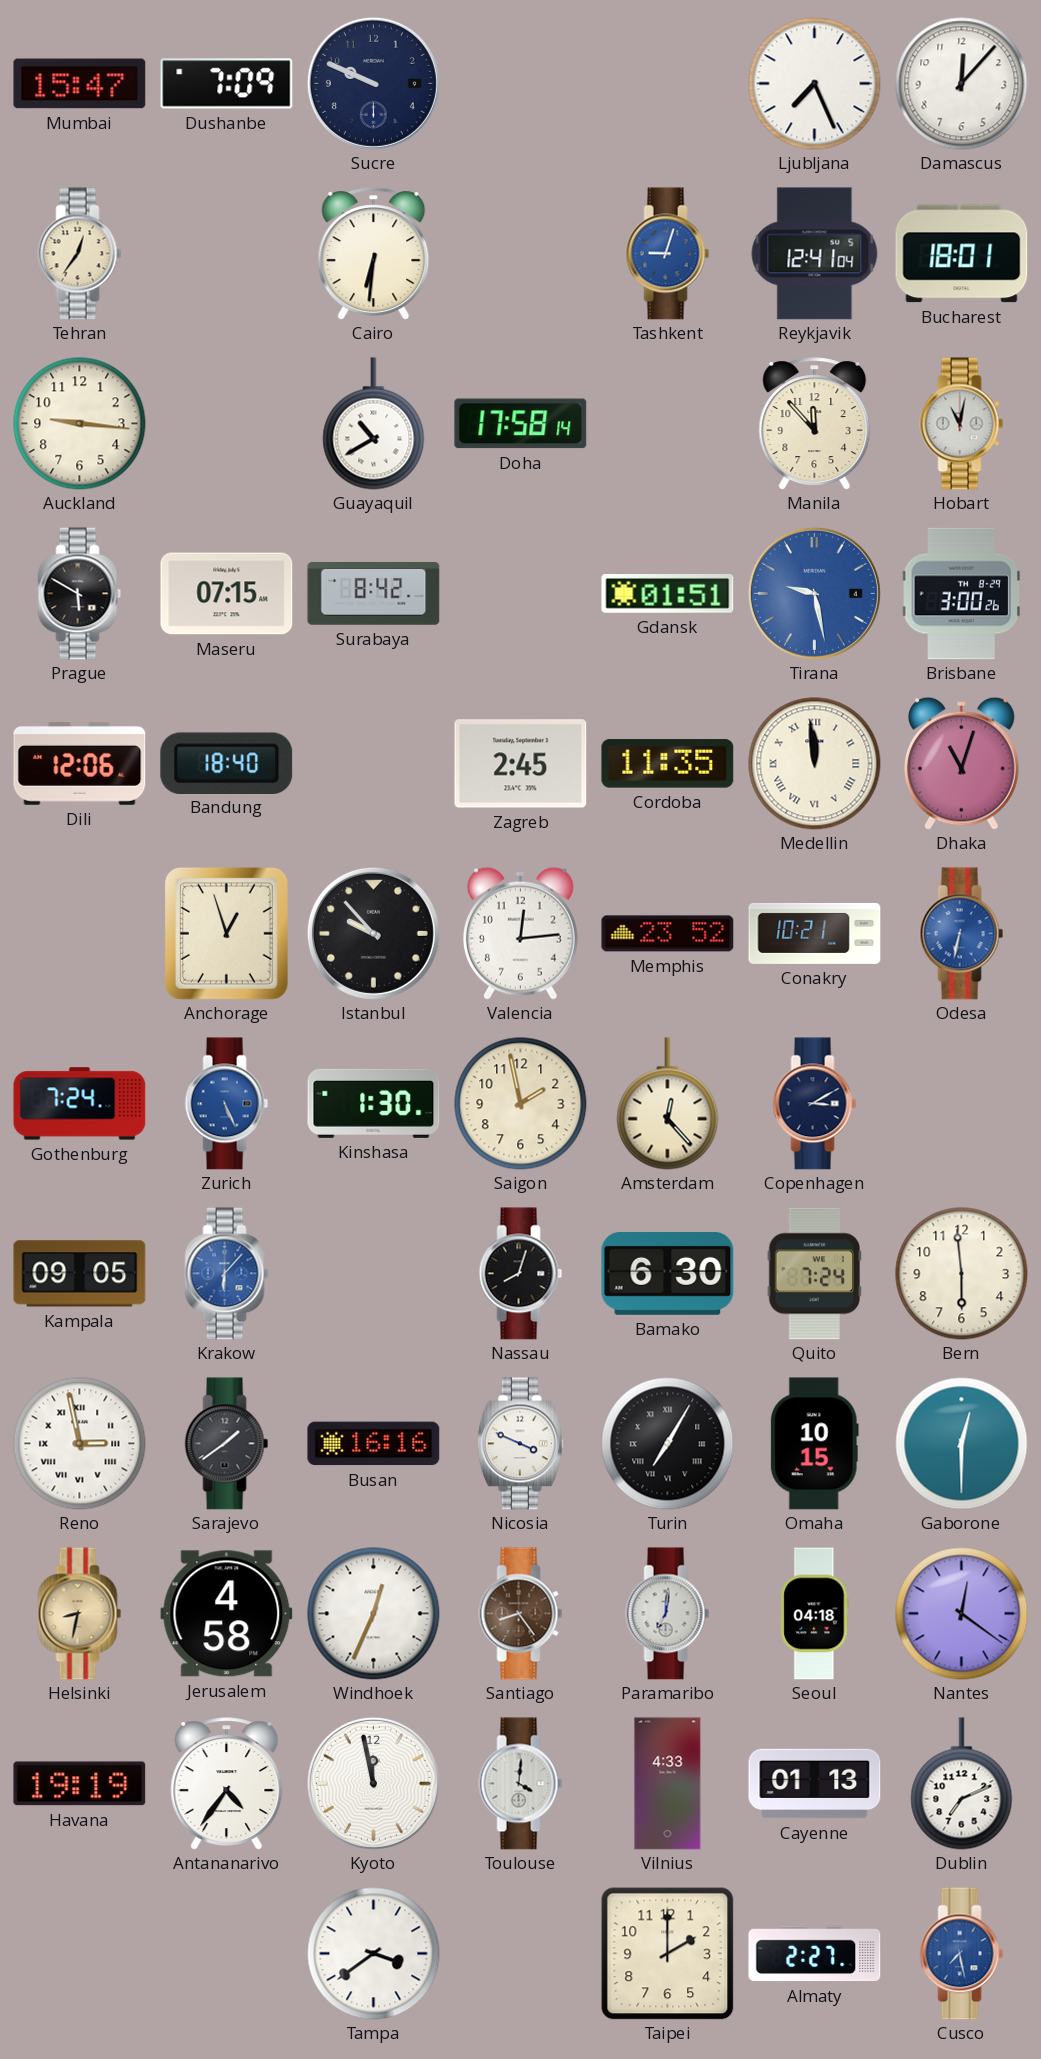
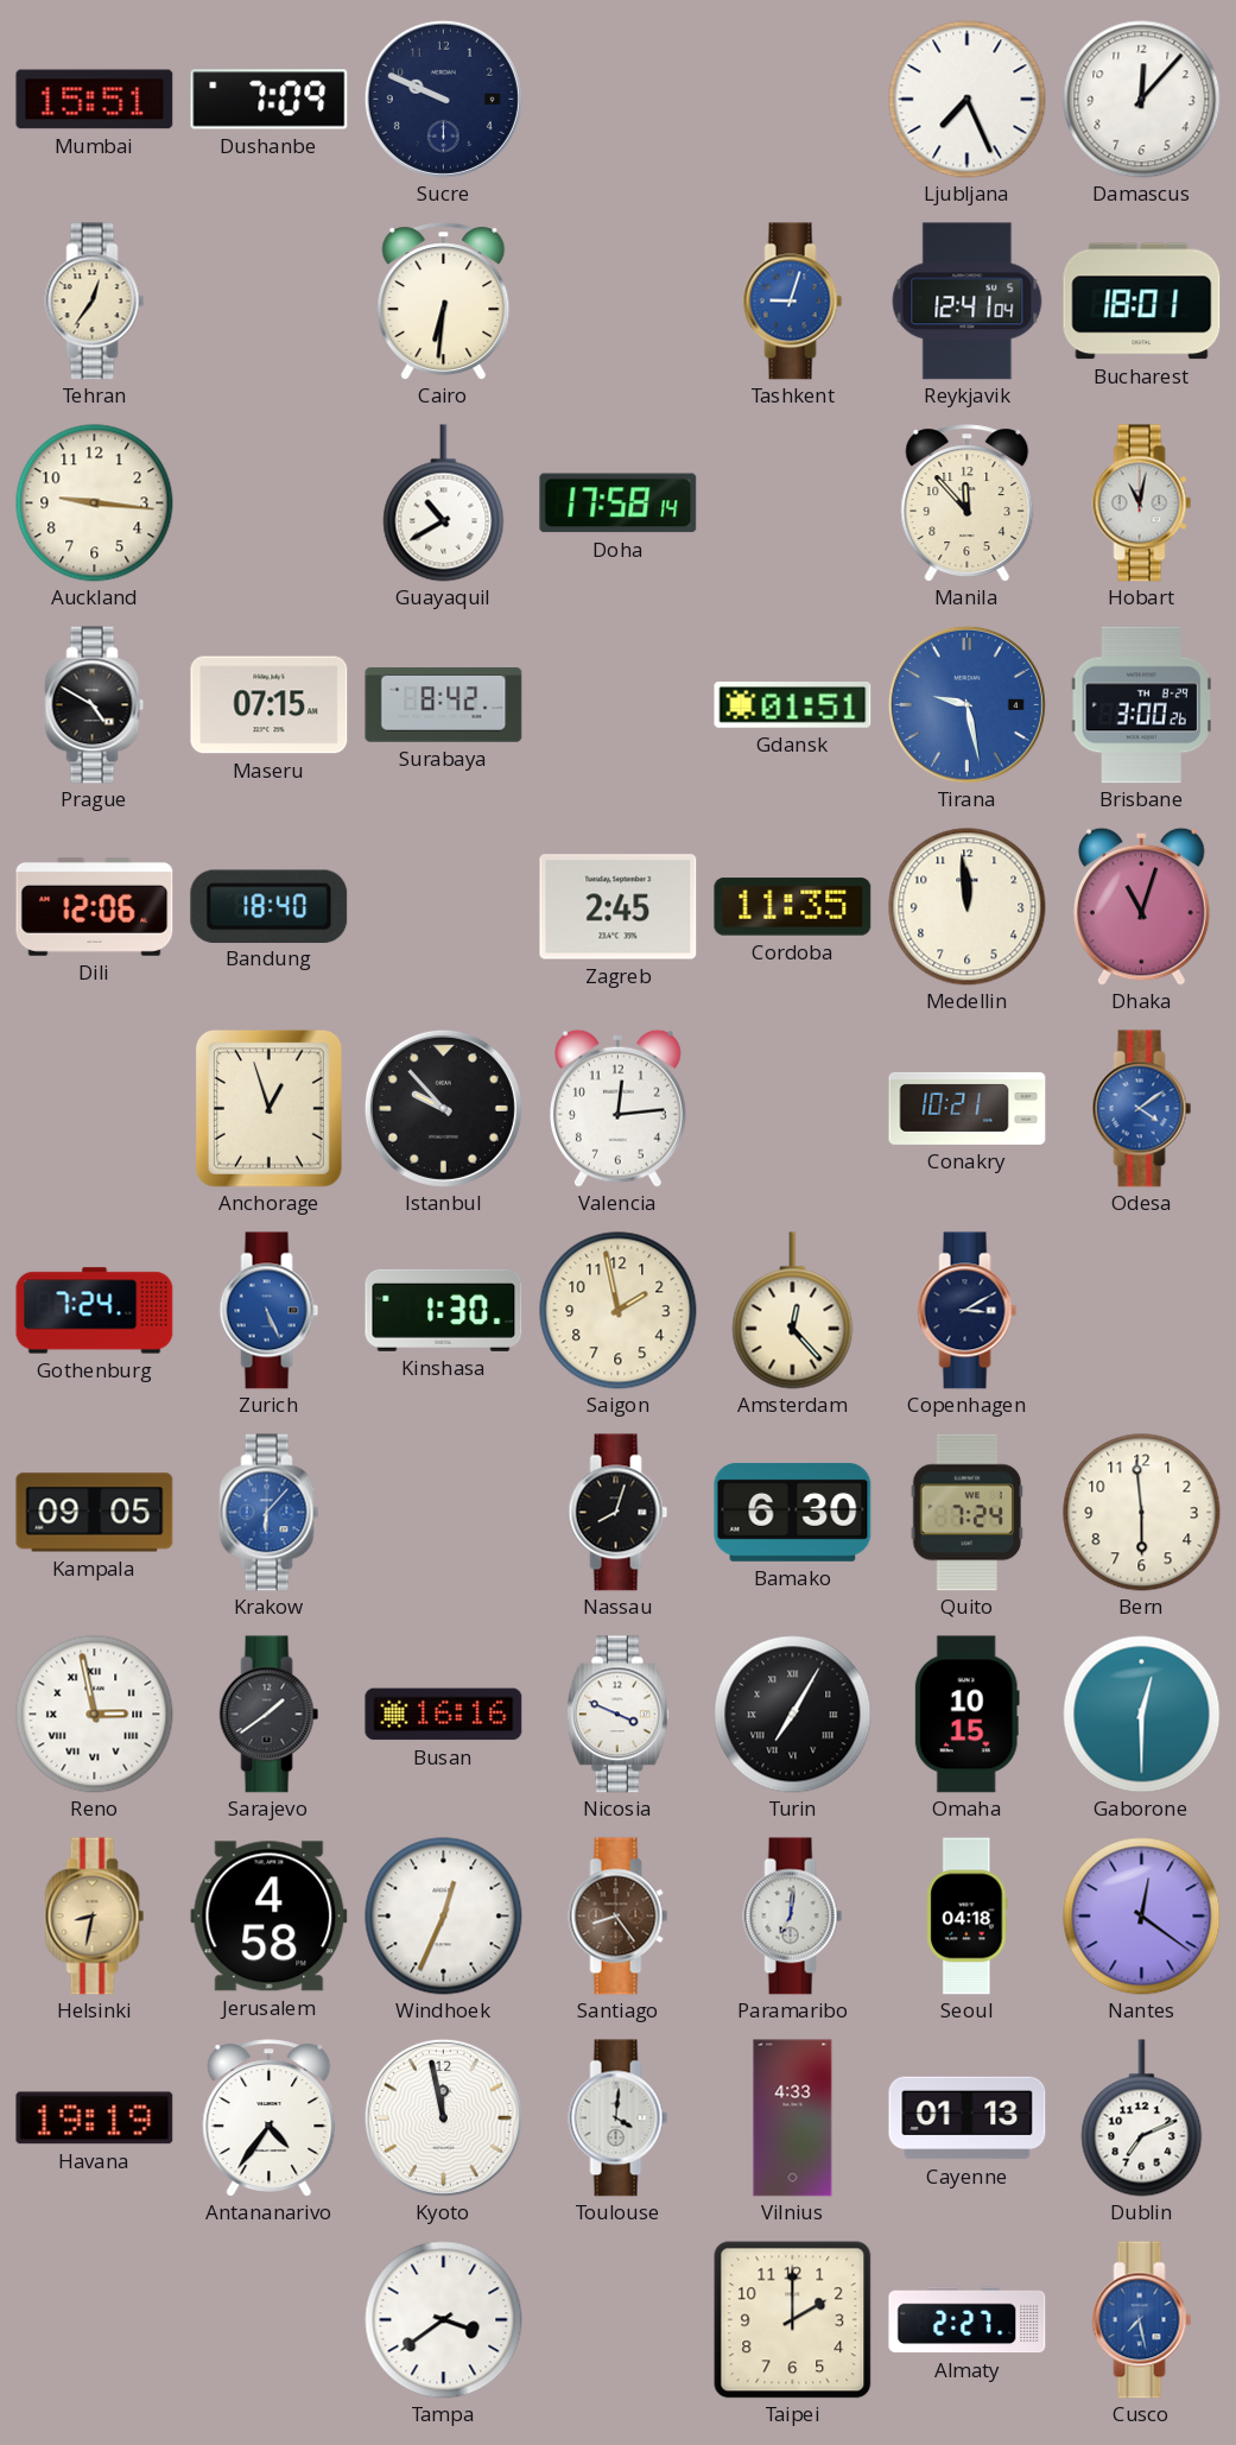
Mumbai: 15:47 -> 15:51 (95, 100)
Prague: 5:50 -> 4:50 (95, 705)
Medellin numerals: Roman -> Arabic (968, 907)
Memphis: 23:52 -> none (668, 934)
Odesa: 6:32 -> 4:09 (1142, 1109)
